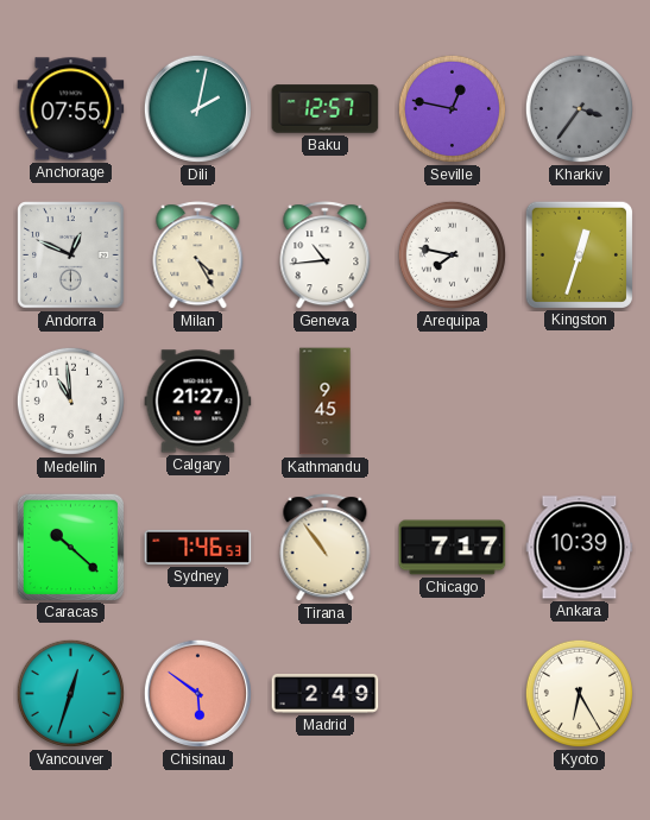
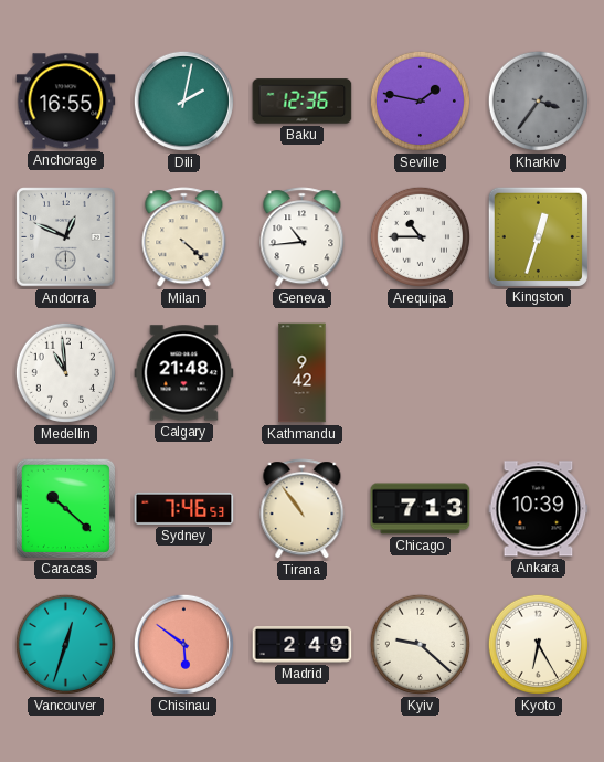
Anchorage: 07:55 -> 16:55 (66, 102)
Baku: 12:57 -> 12:36 (303, 102)
Seville: 12:47 -> 1:47 (420, 100)
Milan: 4:25 -> 4:22 (184, 237)
Arequipa: 7:47 -> 10:45 (420, 236)
Calgary: 21:27 -> 21:48 (184, 373)
Kathmandu: 9:45 -> 9:42 (303, 373)
Chicago: 7:17 -> 7:13 (421, 509)
Kyiv: none -> 9:22 (420, 644)
